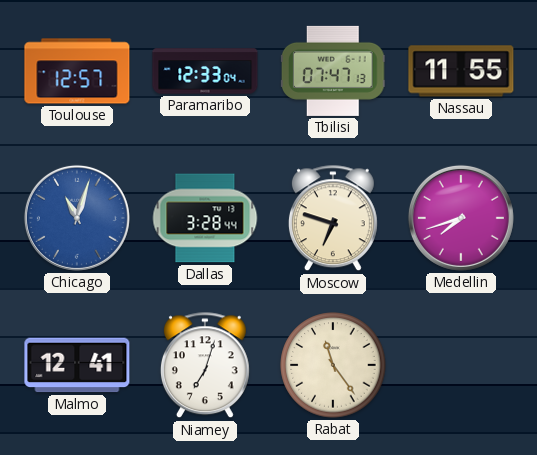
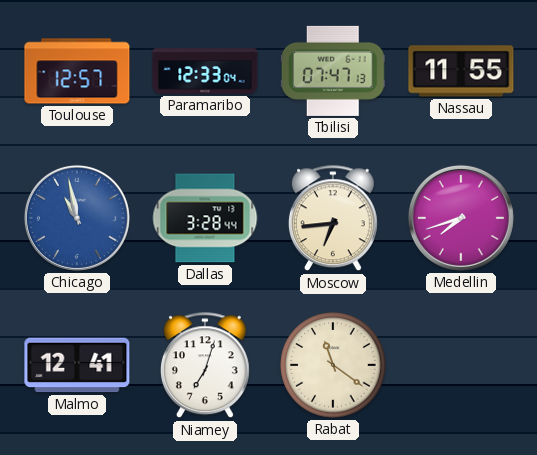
Chicago: 11:03 -> 10:58 (77, 218)
Moscow: 6:48 -> 6:44 (333, 219)
Rabat: 11:24 -> 11:21 (333, 365)
